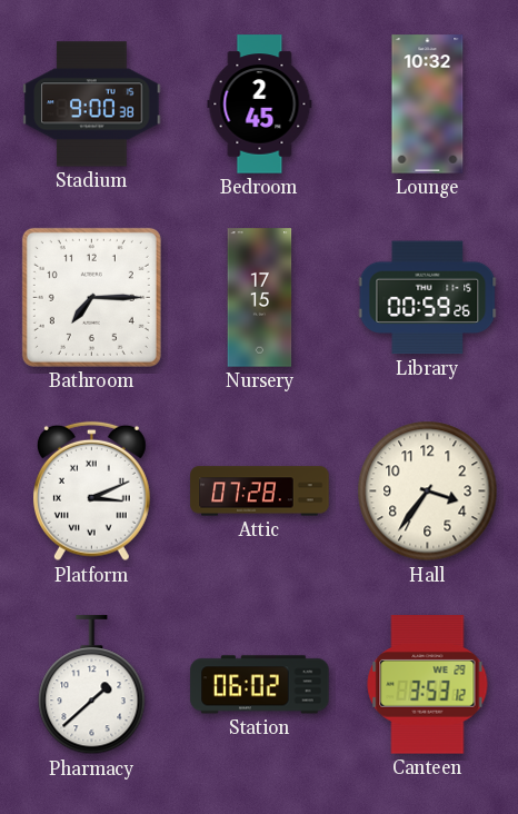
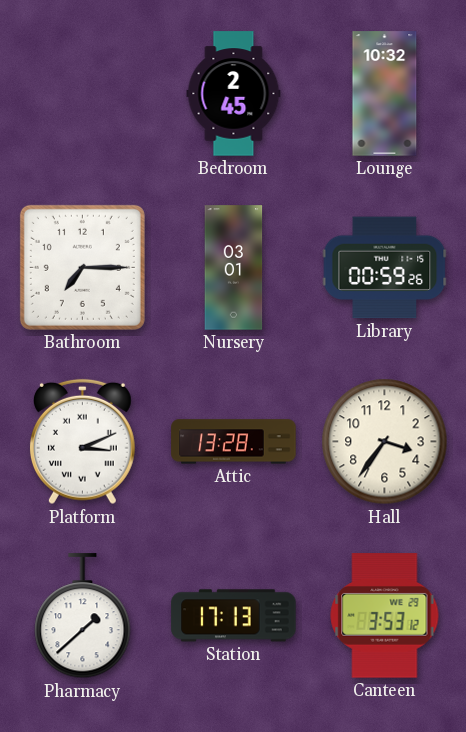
Stadium: 9:00 -> none (92, 105)
Nursery: 17:15 -> 03:01 (234, 268)
Attic: 07:28 -> 13:28 (234, 442)
Station: 06:02 -> 17:13 (234, 616)
